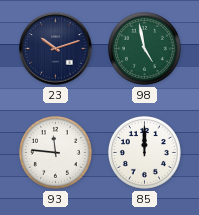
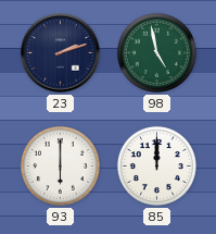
23: 10:12 -> 2:12 (61, 53)
93: 11:46 -> 6:00 (60, 165)
